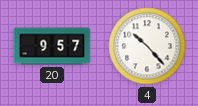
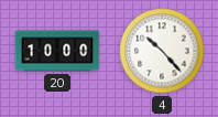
20: 9:57 -> 10:00 (57, 51)
